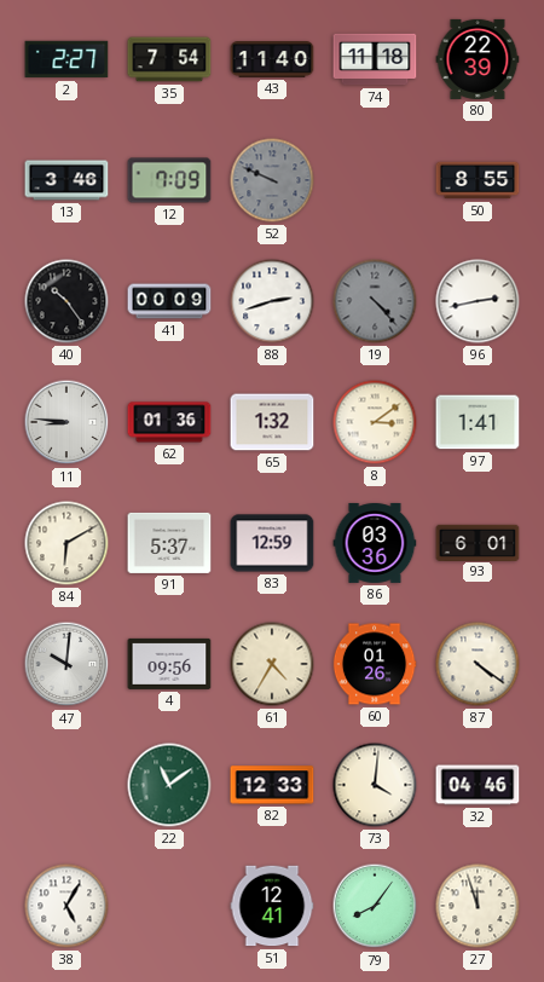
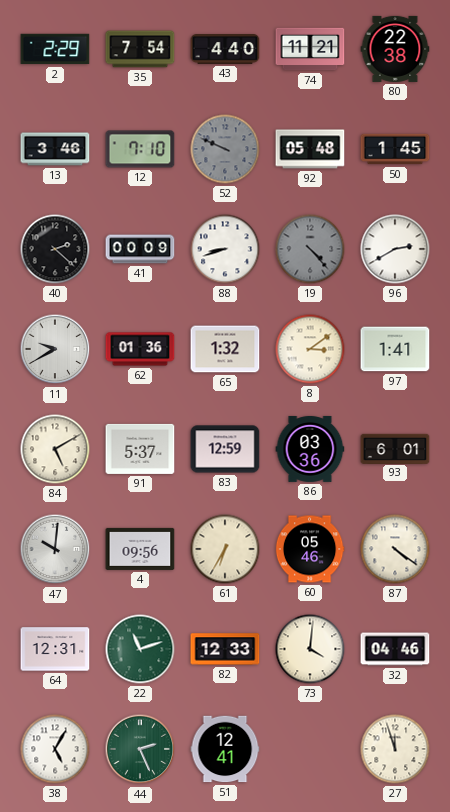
2: 2:27 -> 2:29 (55, 49)
43: 11:40 -> 4:40 (225, 50)
74: 11:18 -> 11:21 (310, 49)
80: 22:39 -> 22:38 (395, 49)
12: 7:09 -> 7:10 (140, 149)
92: none -> 05:48 (310, 149)
50: 8:55 -> 1:45 (395, 149)
40: 10:24 -> 2:22 (55, 249)
88: 2:42 -> 8:42 (225, 249)
96: 2:43 -> 2:40 (395, 249)
11: 8:46 -> 9:40 (55, 349)
84: 6:10 -> 5:10 (55, 449)
61: 4:35 -> 6:35 (225, 549)
60: 01:26 -> 05:46 (310, 549)
64: none -> 12:31 (55, 649)
22: 11:09 -> 11:12 (140, 649)
44: none -> 2:26 (140, 749)
79: 8:06 -> none (375, 906)
